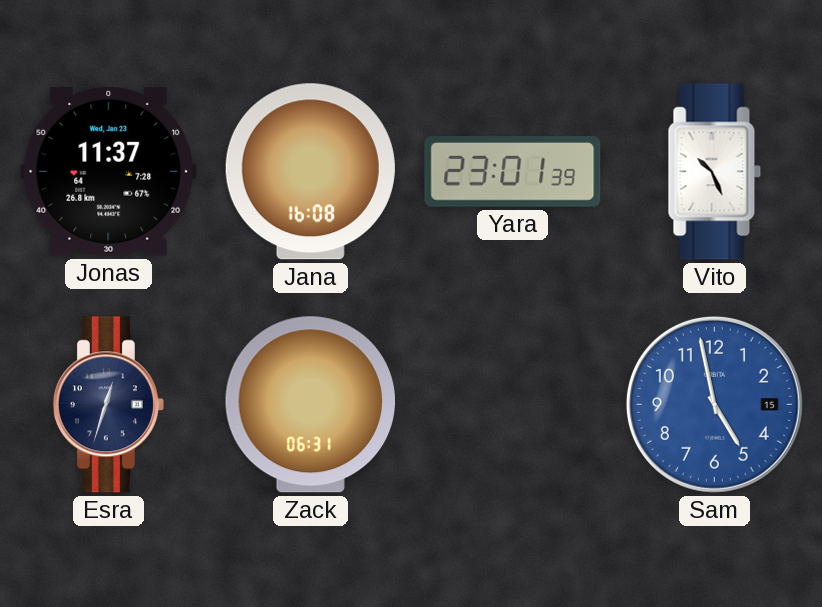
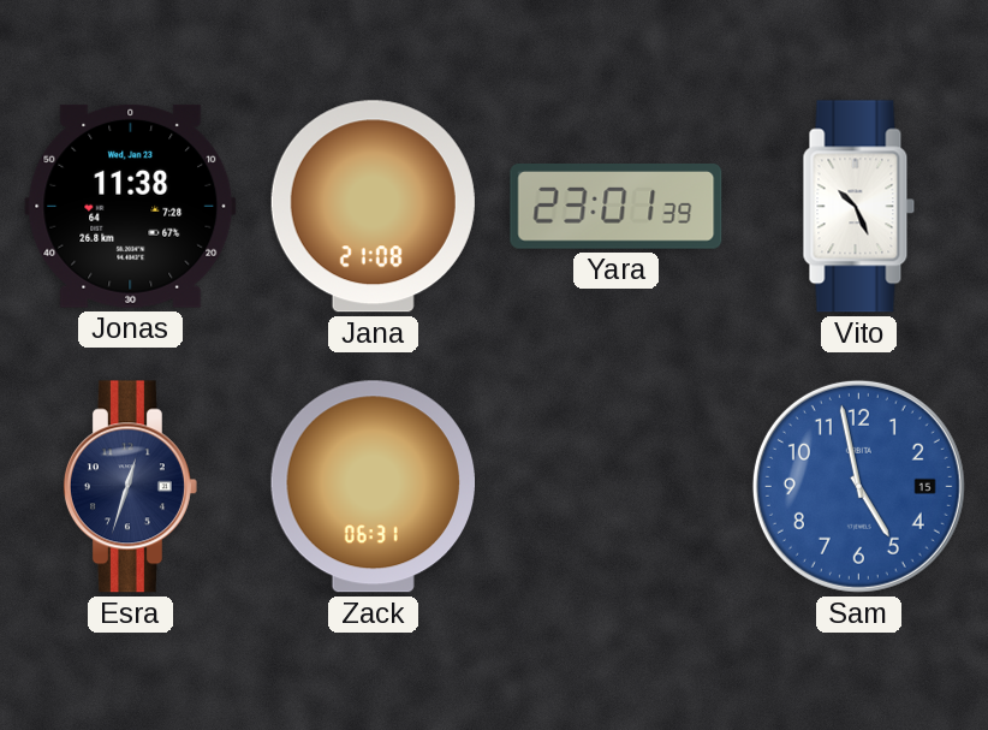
Jonas: 11:37 -> 11:38 (131, 206)
Jana: 16:08 -> 21:08 (373, 207)
